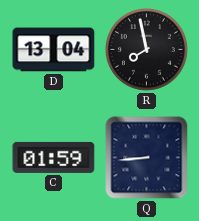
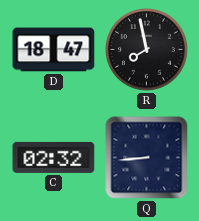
D: 13:04 -> 18:47 (54, 50)
C: 01:59 -> 02:32 (54, 157)
